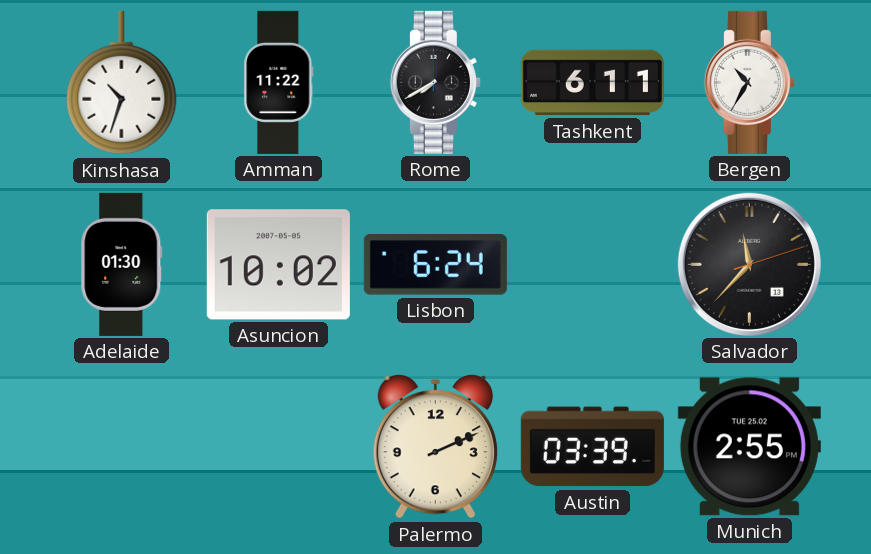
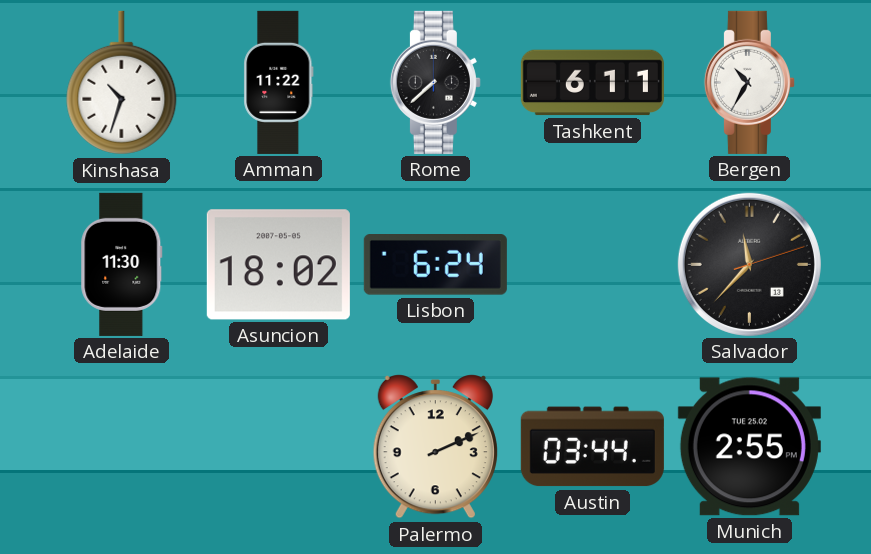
Rome: 7:40 -> 7:38 (435, 82)
Adelaide: 01:30 -> 11:30 (122, 264)
Asuncion: 10:02 -> 18:02 (278, 265)
Austin: 03:39 -> 03:44 (592, 447)
